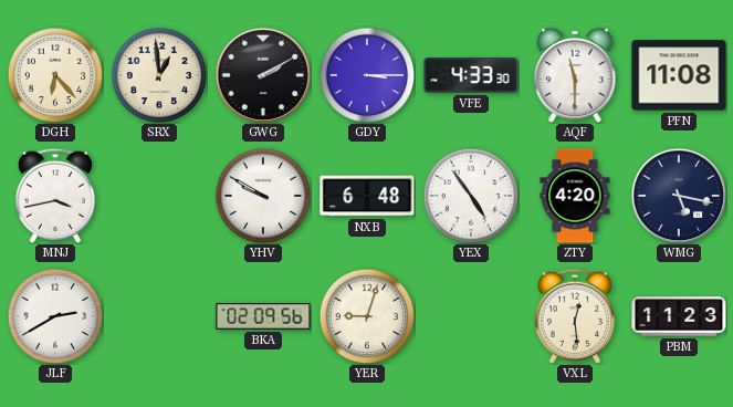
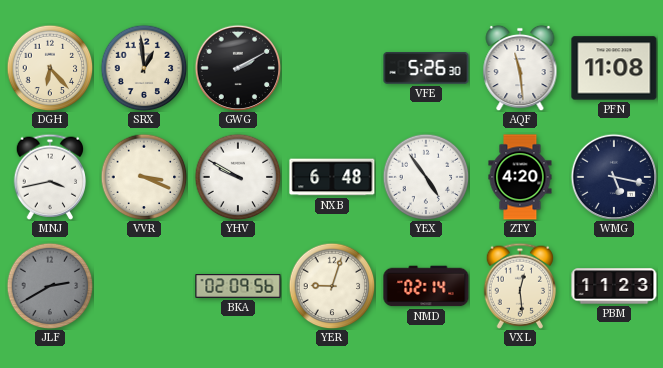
GDY: 3:15 -> none (367, 75)
VFE: 4:33 -> 5:26 (426, 69)
AQF: 11:30 -> 11:29 (520, 68)
VVR: none -> 3:19 (144, 177)
JLF dial: white -> grey (50, 286)
NMD: none -> 02:14 (426, 286)
